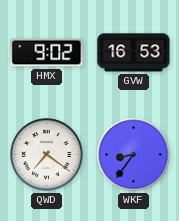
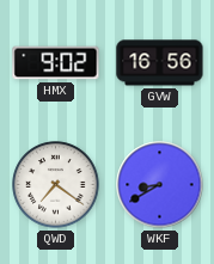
GVW: 16:53 -> 16:56 (160, 63)
WKF: 8:36 -> 8:40 (160, 185)
